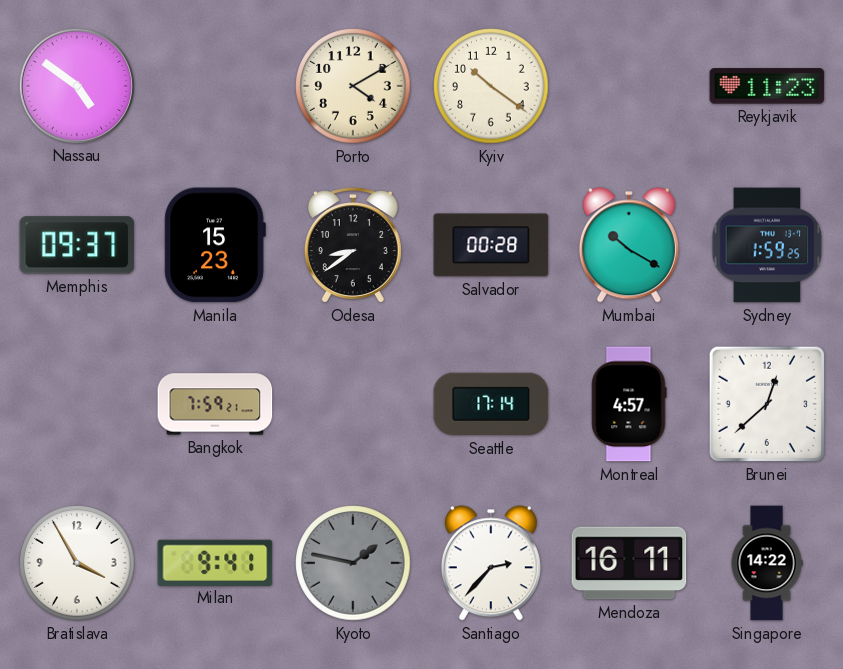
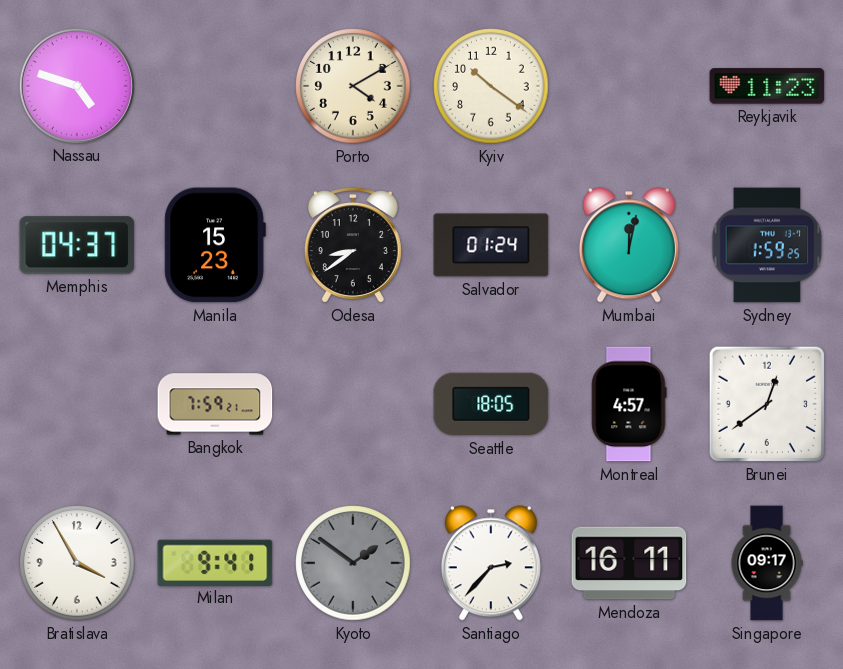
Nassau: 4:51 -> 4:48 (76, 85)
Memphis: 09:37 -> 04:37 (77, 245)
Salvador: 00:28 -> 01:24 (491, 245)
Mumbai: 10:20 -> 12:02 (629, 245)
Seattle: 17:14 -> 18:05 (491, 404)
Brunei: 12:38 -> 12:39 (767, 404)
Kyoto: 1:47 -> 1:51 (353, 563)
Singapore: 14:22 -> 09:17 (767, 563)
